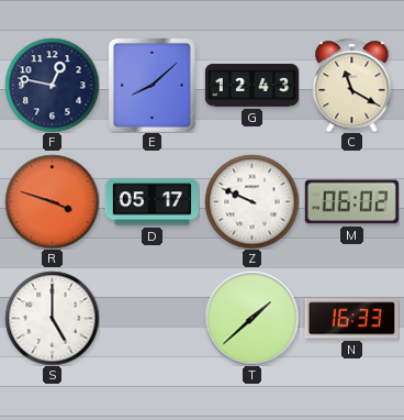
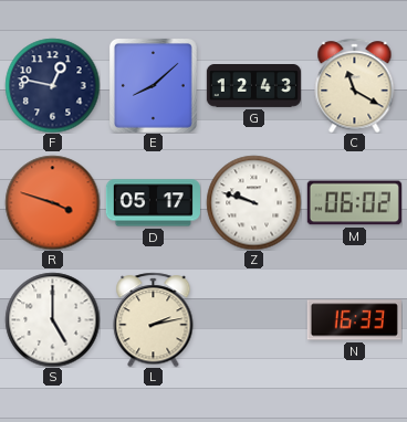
Z: 9:49 -> 9:48 (253, 202)
L: none -> 2:13 (154, 319)
T: 1:38 -> none (251, 318)
